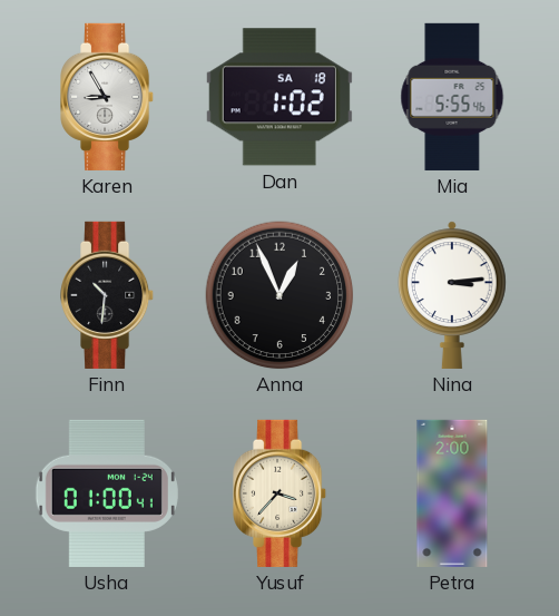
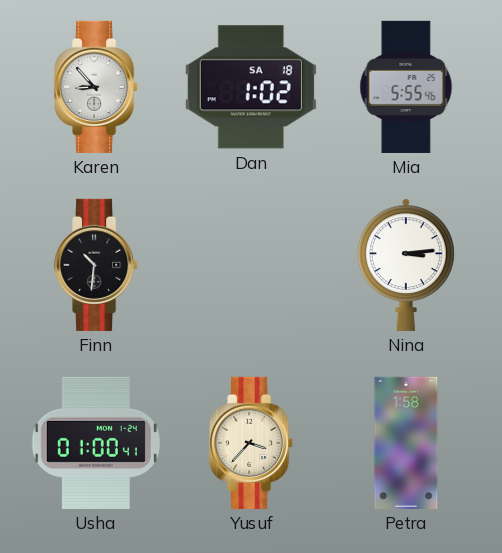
Karen: 8:55 -> 8:53 (97, 87)
Anna: 12:56 -> none (279, 295)
Petra: 2:00 -> 1:58 (406, 443)
